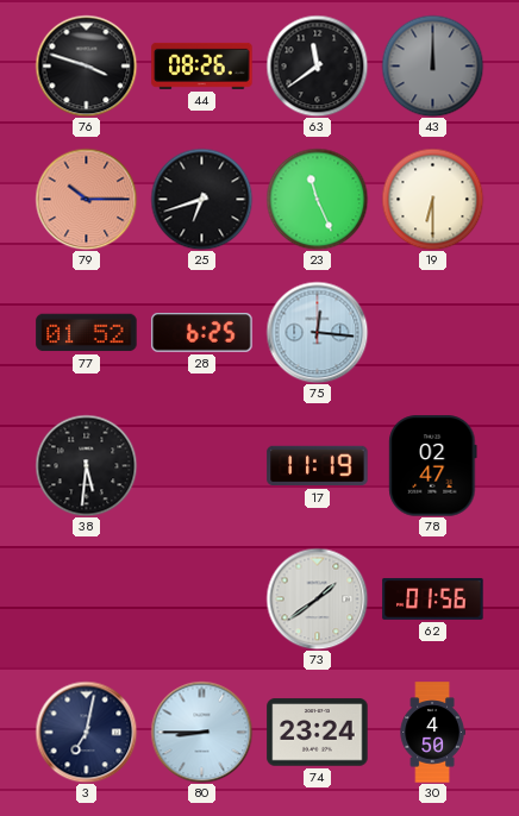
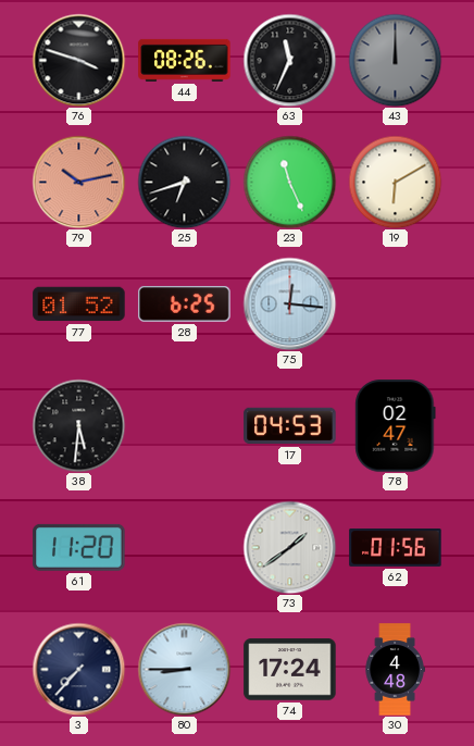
63: 11:39 -> 11:34 (289, 60)
79: 10:15 -> 10:13 (78, 182)
19: 6:30 -> 6:10 (395, 182)
17: 11:19 -> 04:53 (290, 426)
61: none -> 11:20 (79, 547)
3: 7:02 -> 7:37 (78, 669)
74: 23:24 -> 17:24 (290, 670)
30: 4:50 -> 4:48 (395, 670)
